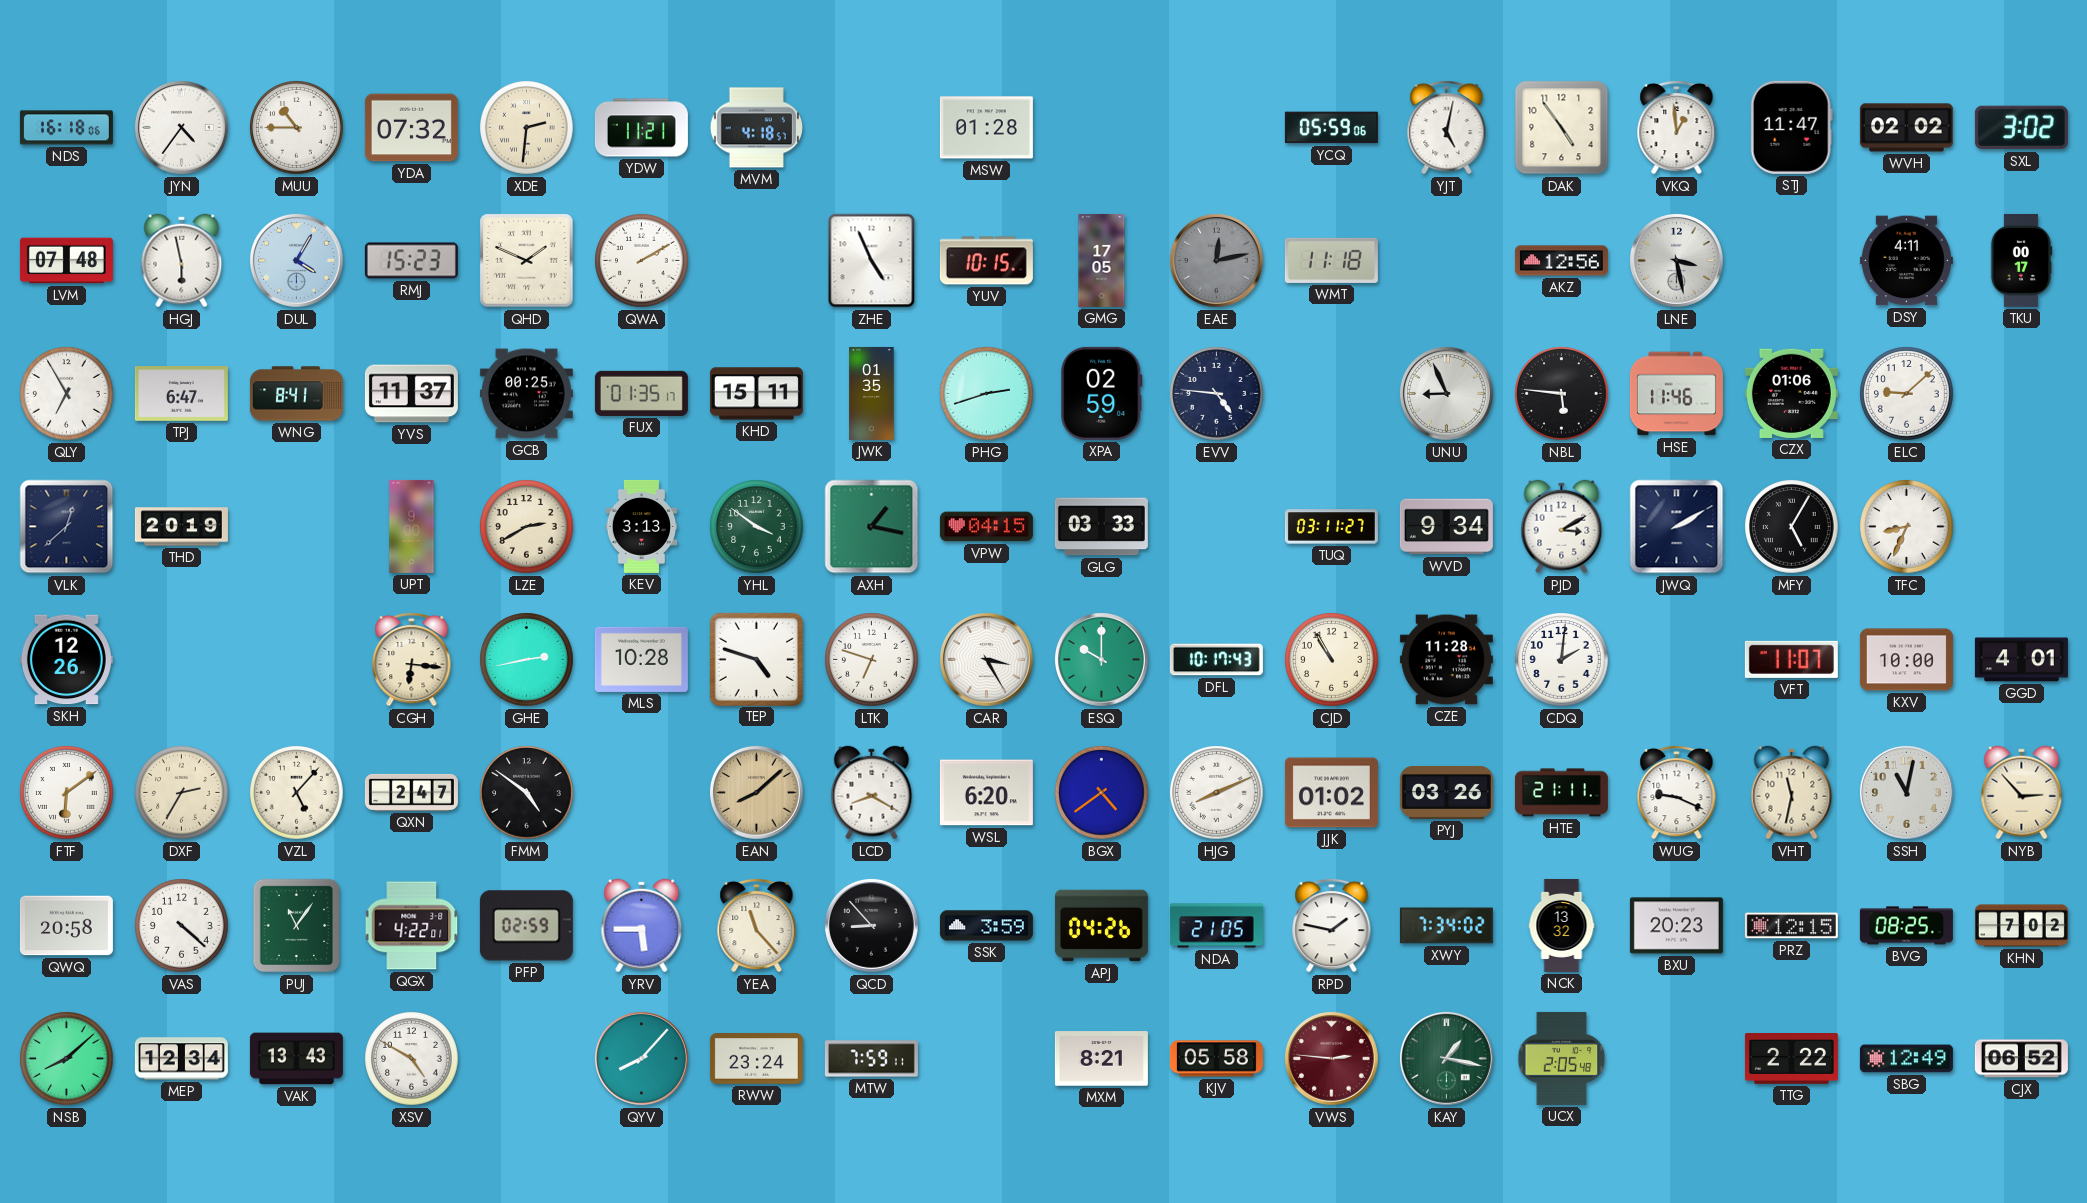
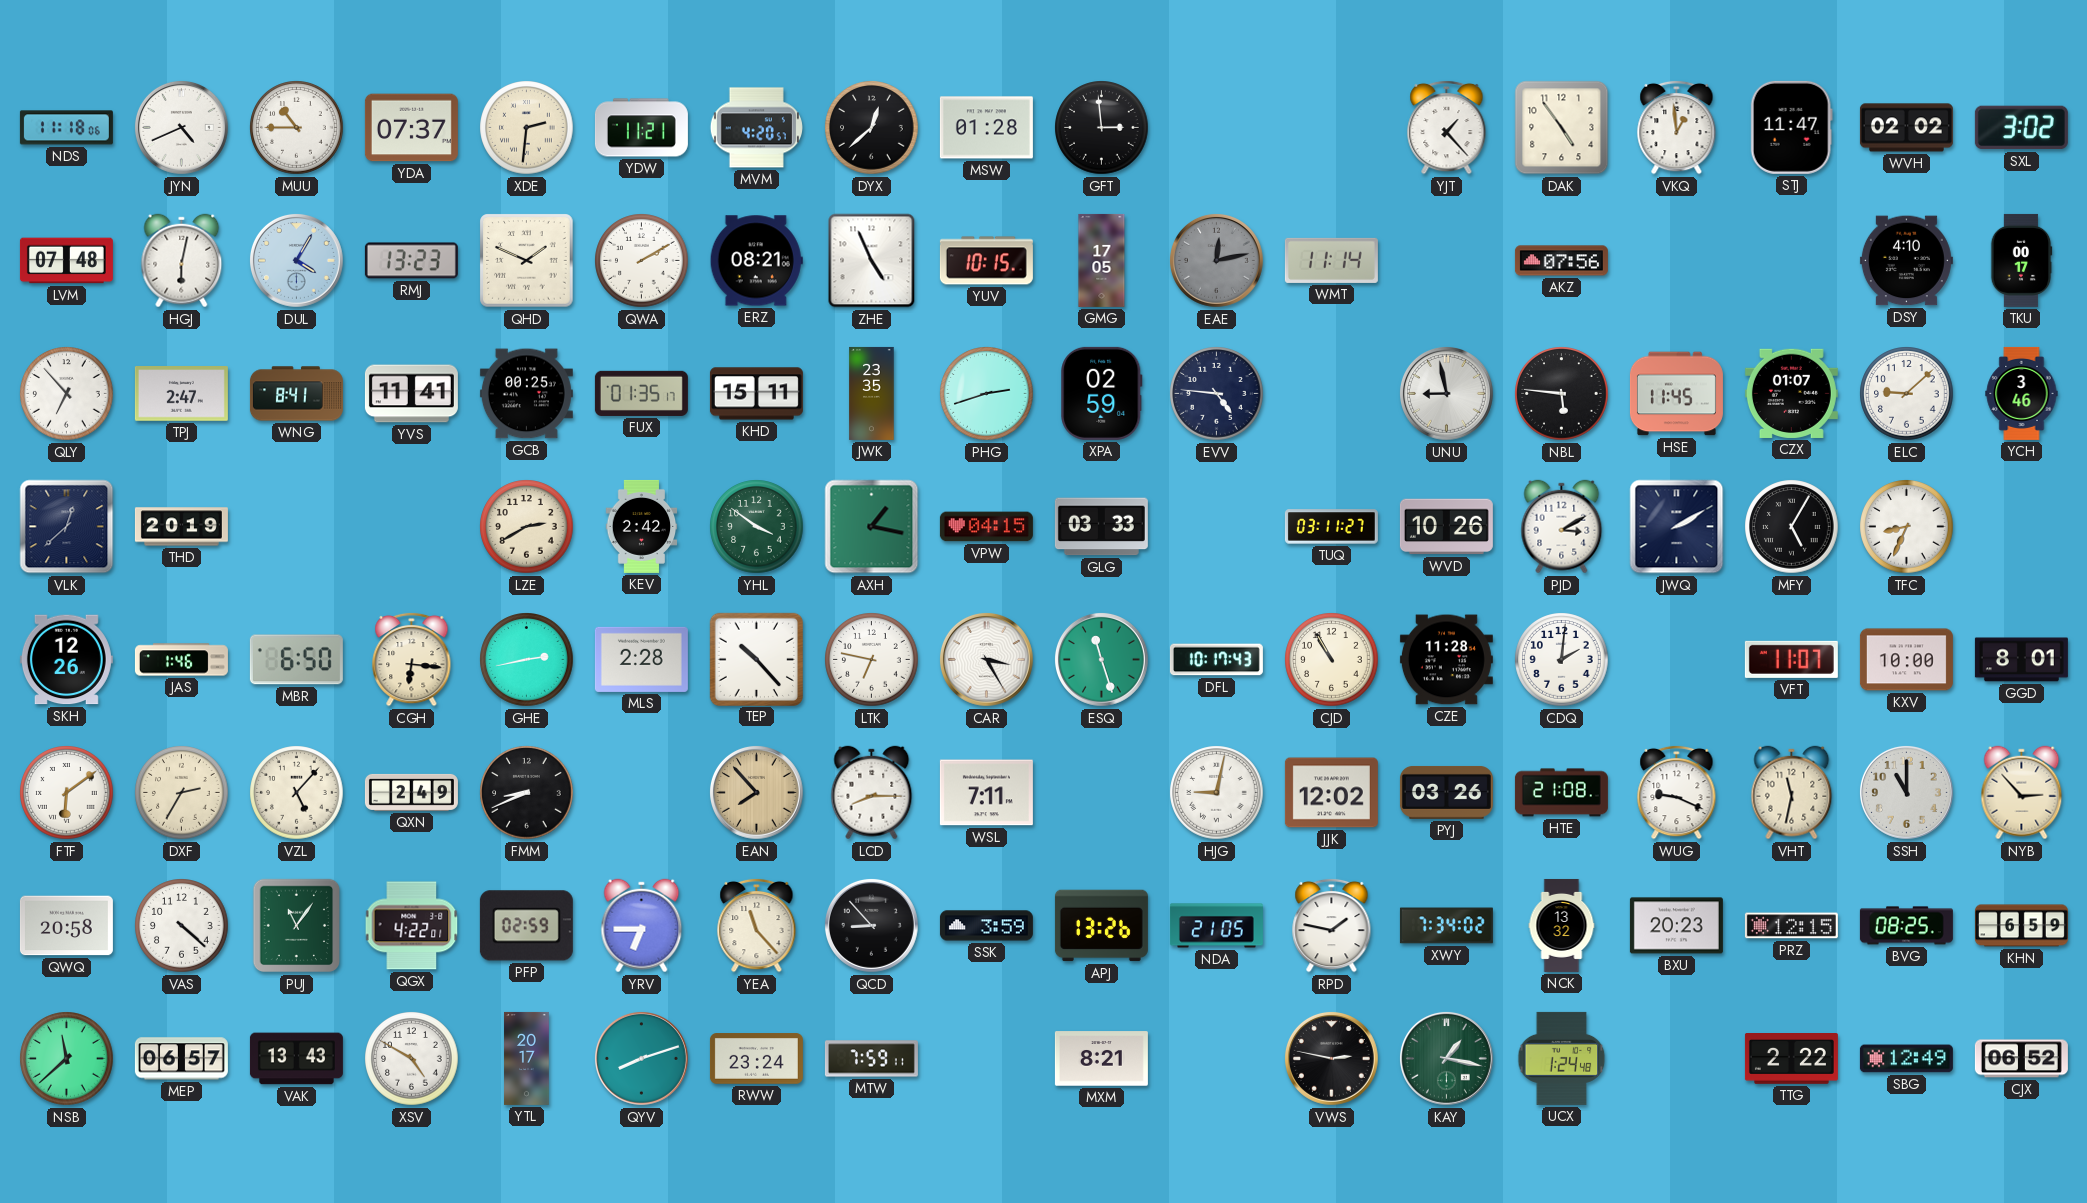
NDS: 16:18 -> 11:18 (66, 128)
JYN: 4:36 -> 4:41 (181, 127)
YDA: 07:32 -> 07:37 (411, 128)
MVM: 4:18 -> 4:20 (756, 128)
DYX: none -> 12:38 (872, 128)
GFT: none -> 2:59 (1102, 128)
YCQ: 05:59 -> none (1331, 128)
YJT: 5:02 -> 1:23 (1447, 127)
HGJ: 5:58 -> 6:02 (182, 261)
RMJ: 15:23 -> 13:23 (411, 261)
ERZ: none -> 08:21 (756, 261)
WMT: 11:18 -> 11:14 (1331, 260)
AKZ: 12:56 -> 07:56 (1561, 261)
LNE: 3:28 -> none (1676, 260)
DSY: 4:11 -> 4:10 (1906, 261)
QLY: 6:55 -> 6:53 (67, 394)
TPJ: 6:47 -> 2:47 (181, 394)
YVS: 11:37 -> 11:41 (411, 394)
JWK: 01:35 -> 23:35 (872, 393)
UNU: 8:56 -> 8:58 (1446, 393)
HSE: 11:46 -> 11:45 (1676, 394)
CZX: 01:06 -> 01:07 (1791, 393)
YCH: none -> 3:46 (2022, 393)
UPT: 9:00 -> none (412, 526)
KEV: 3:13 -> 2:42 (642, 526)
WVD: 9:34 -> 10:26 (1446, 527)
JAS: none -> 1:46 (181, 660)
MBR: none -> 6:50 (296, 660)
MLS: 10:28 -> 2:28 (641, 659)
TEP: 4:48 -> 10:23 (756, 659)
LTK: 6:48 -> 6:47 (872, 660)
ESQ: 10:00 -> 11:27 (1101, 659)
GGD: 4:01 -> 8:01 (2021, 660)
QXN: 2:47 -> 2:49 (411, 792)
FMM: 4:51 -> 8:41 (527, 793)
EAN: 8:08 -> 7:53 (756, 792)
LCD: 8:20 -> 8:15 (872, 793)
WSL: 6:20 -> 7:11 (986, 793)
BGX: 4:39 -> none (1102, 793)
HJG: 8:11 -> 9:02 (1217, 793)
JJK: 01:02 -> 12:02 (1331, 793)
HTE: 21:11 -> 21:08 (1561, 793)
SSH: 11:02 -> 11:00 (1906, 792)
YRV: 5:45 -> 6:45 (642, 926)
APJ: 04:26 -> 13:26 (1101, 926)
KHN: 7:02 -> 6:59 (2021, 926)
NSB: 8:08 -> 11:38 (67, 1059)
MEP: 12:34 -> 06:57 (181, 1059)
YTL: none -> 20:17 (527, 1058)
QYV: 8:07 -> 8:12 (641, 1058)
KJV: 05:58 -> none (1216, 1059)
VWS: 2:46 -> 2:47 (1331, 1058)
VWS dial: burgundy -> black (1331, 1058)
UCX: 2:05 -> 1:24 (1562, 1058)
